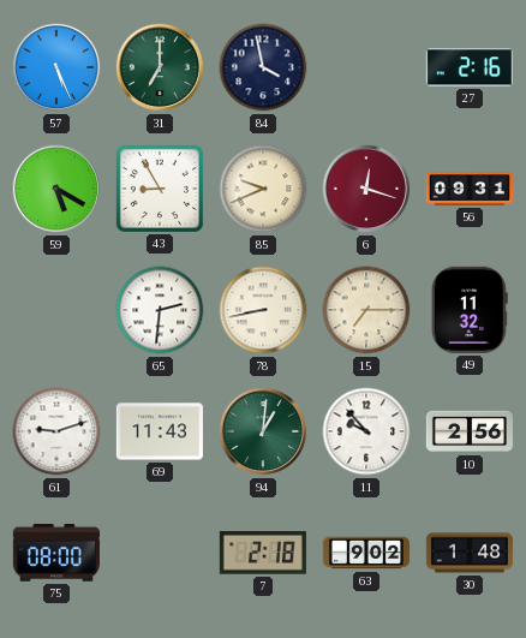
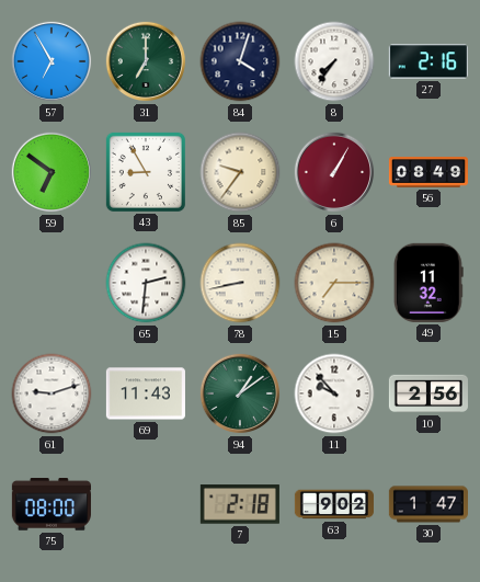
57: 5:26 -> 6:55 (52, 61)
84: 3:58 -> 4:03 (240, 61)
8: none -> 7:36 (334, 61)
59: 5:20 -> 6:51 (52, 172)
85: 9:41 -> 9:36 (240, 172)
6: 12:18 -> 1:05 (334, 172)
56: 09:31 -> 08:49 (427, 172)
94: 1:01 -> 1:09 (240, 393)
30: 1:48 -> 1:47 (428, 504)
